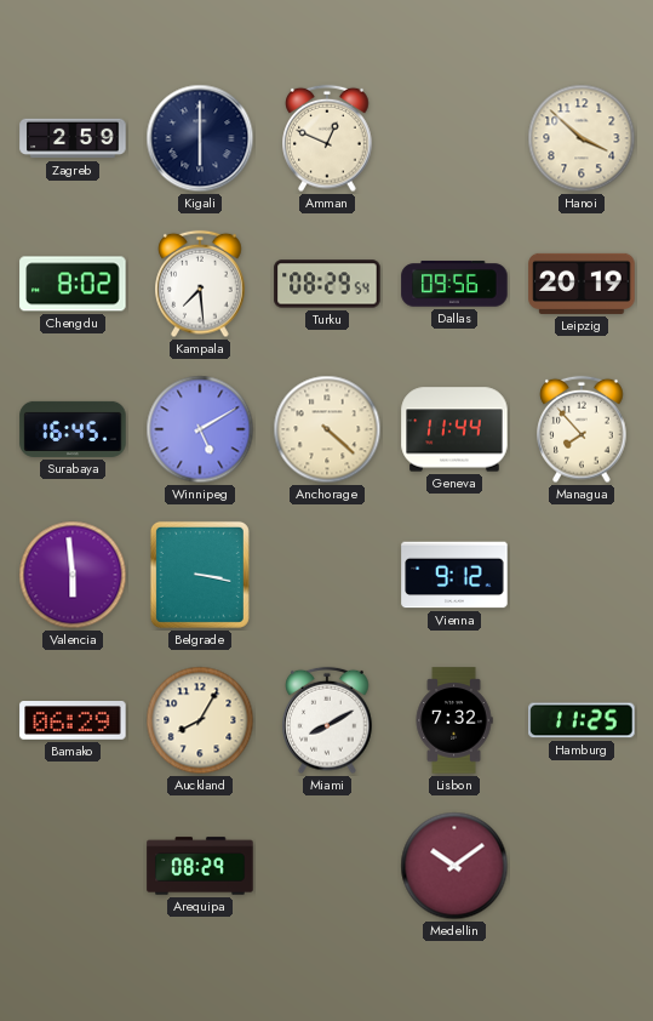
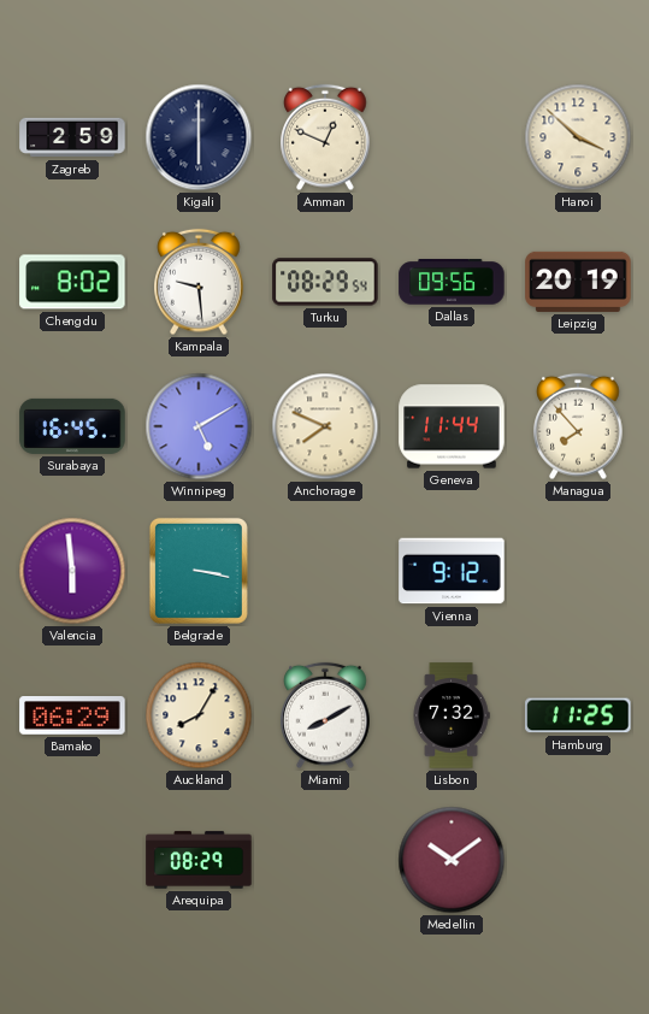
Kampala: 7:29 -> 9:29 (199, 282)
Anchorage: 4:22 -> 7:49 (325, 426)
